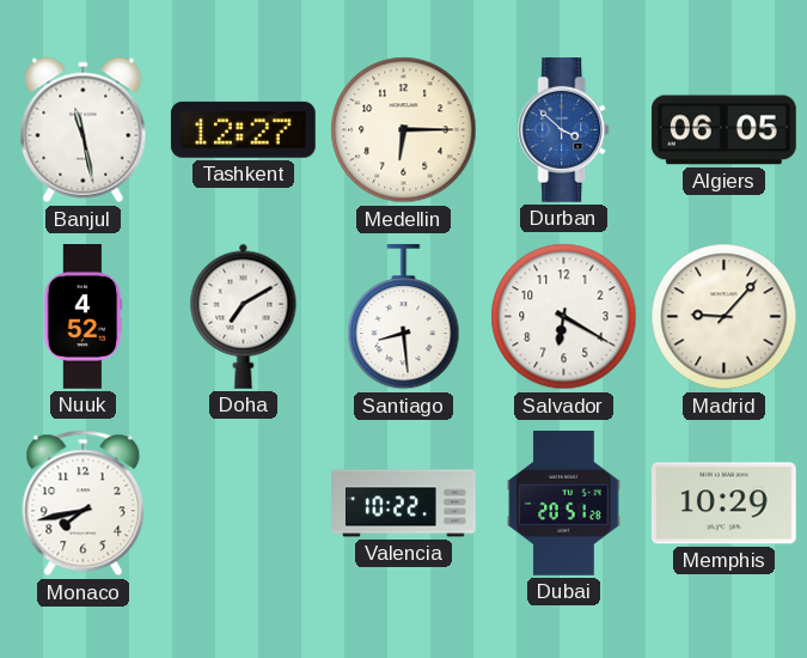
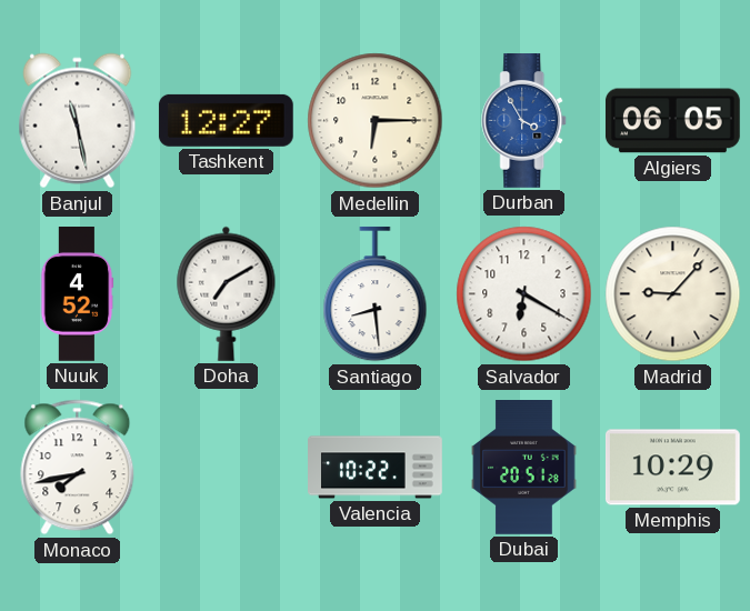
Durban: 3:52 -> 3:55 (524, 121)
